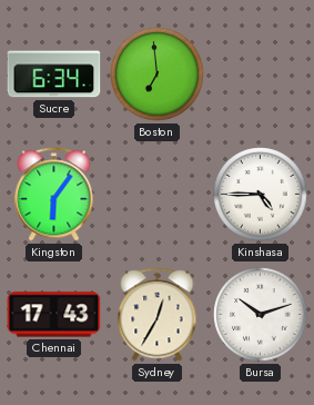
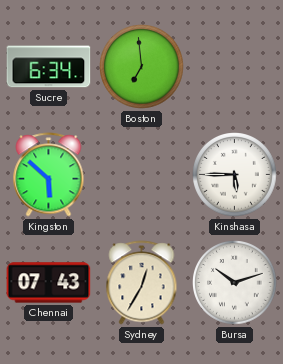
Kingston: 6:06 -> 5:52 (49, 175)
Kinshasa: 4:45 -> 5:45 (235, 175)
Chennai: 17:43 -> 07:43 (49, 283)
